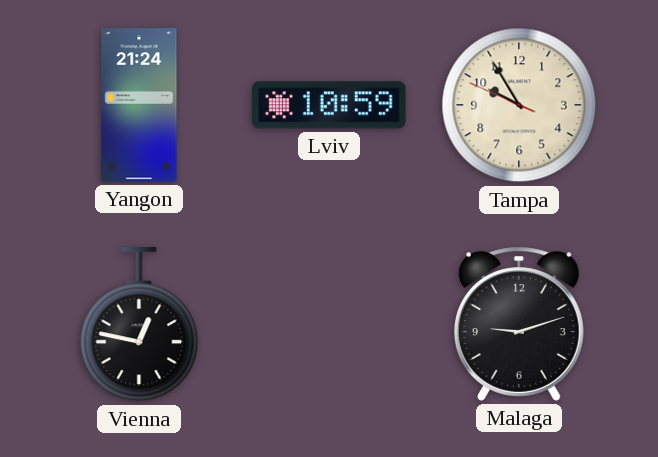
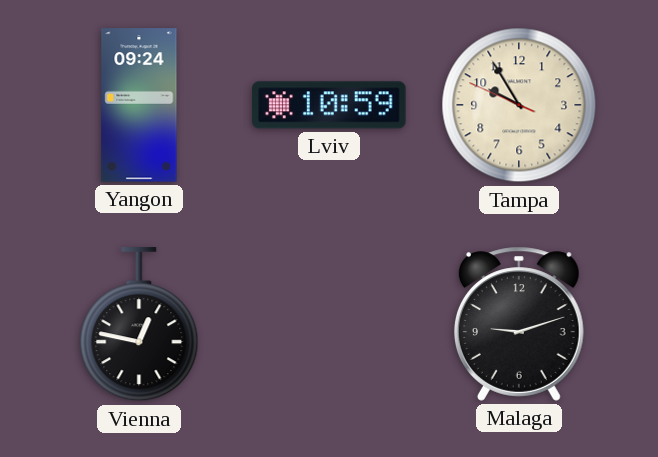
Yangon: 21:24 -> 09:24 (139, 105)
